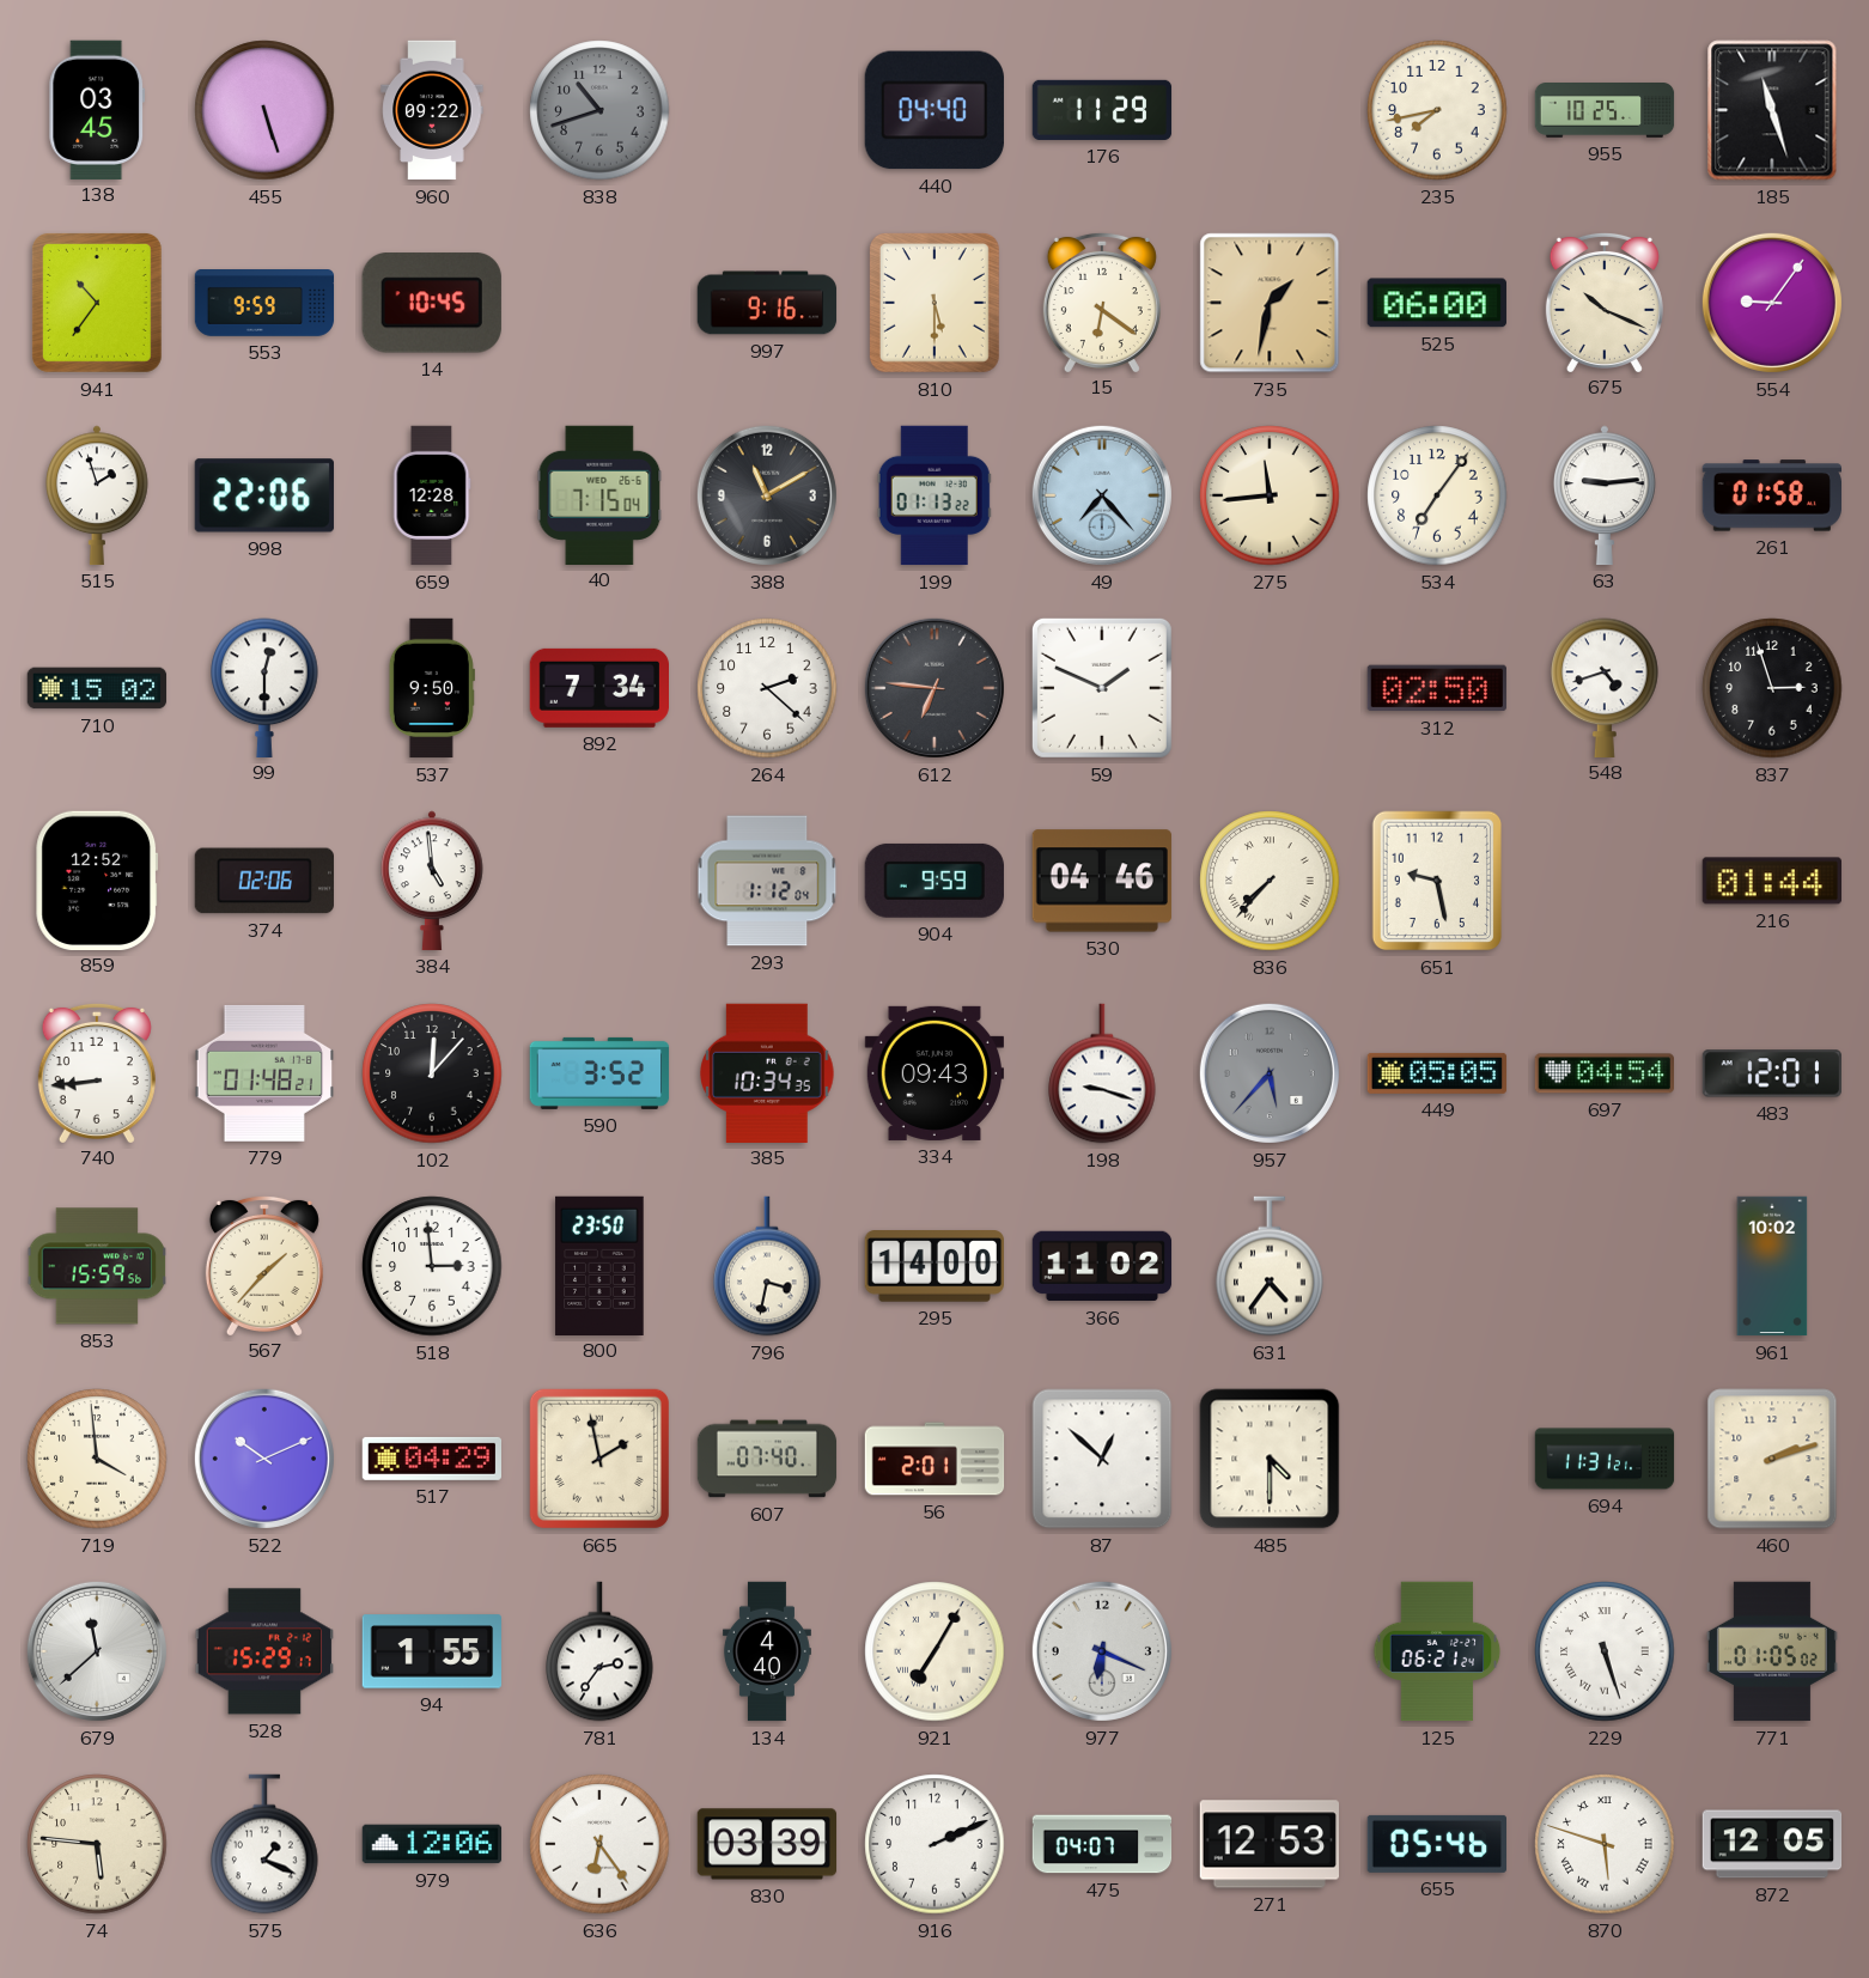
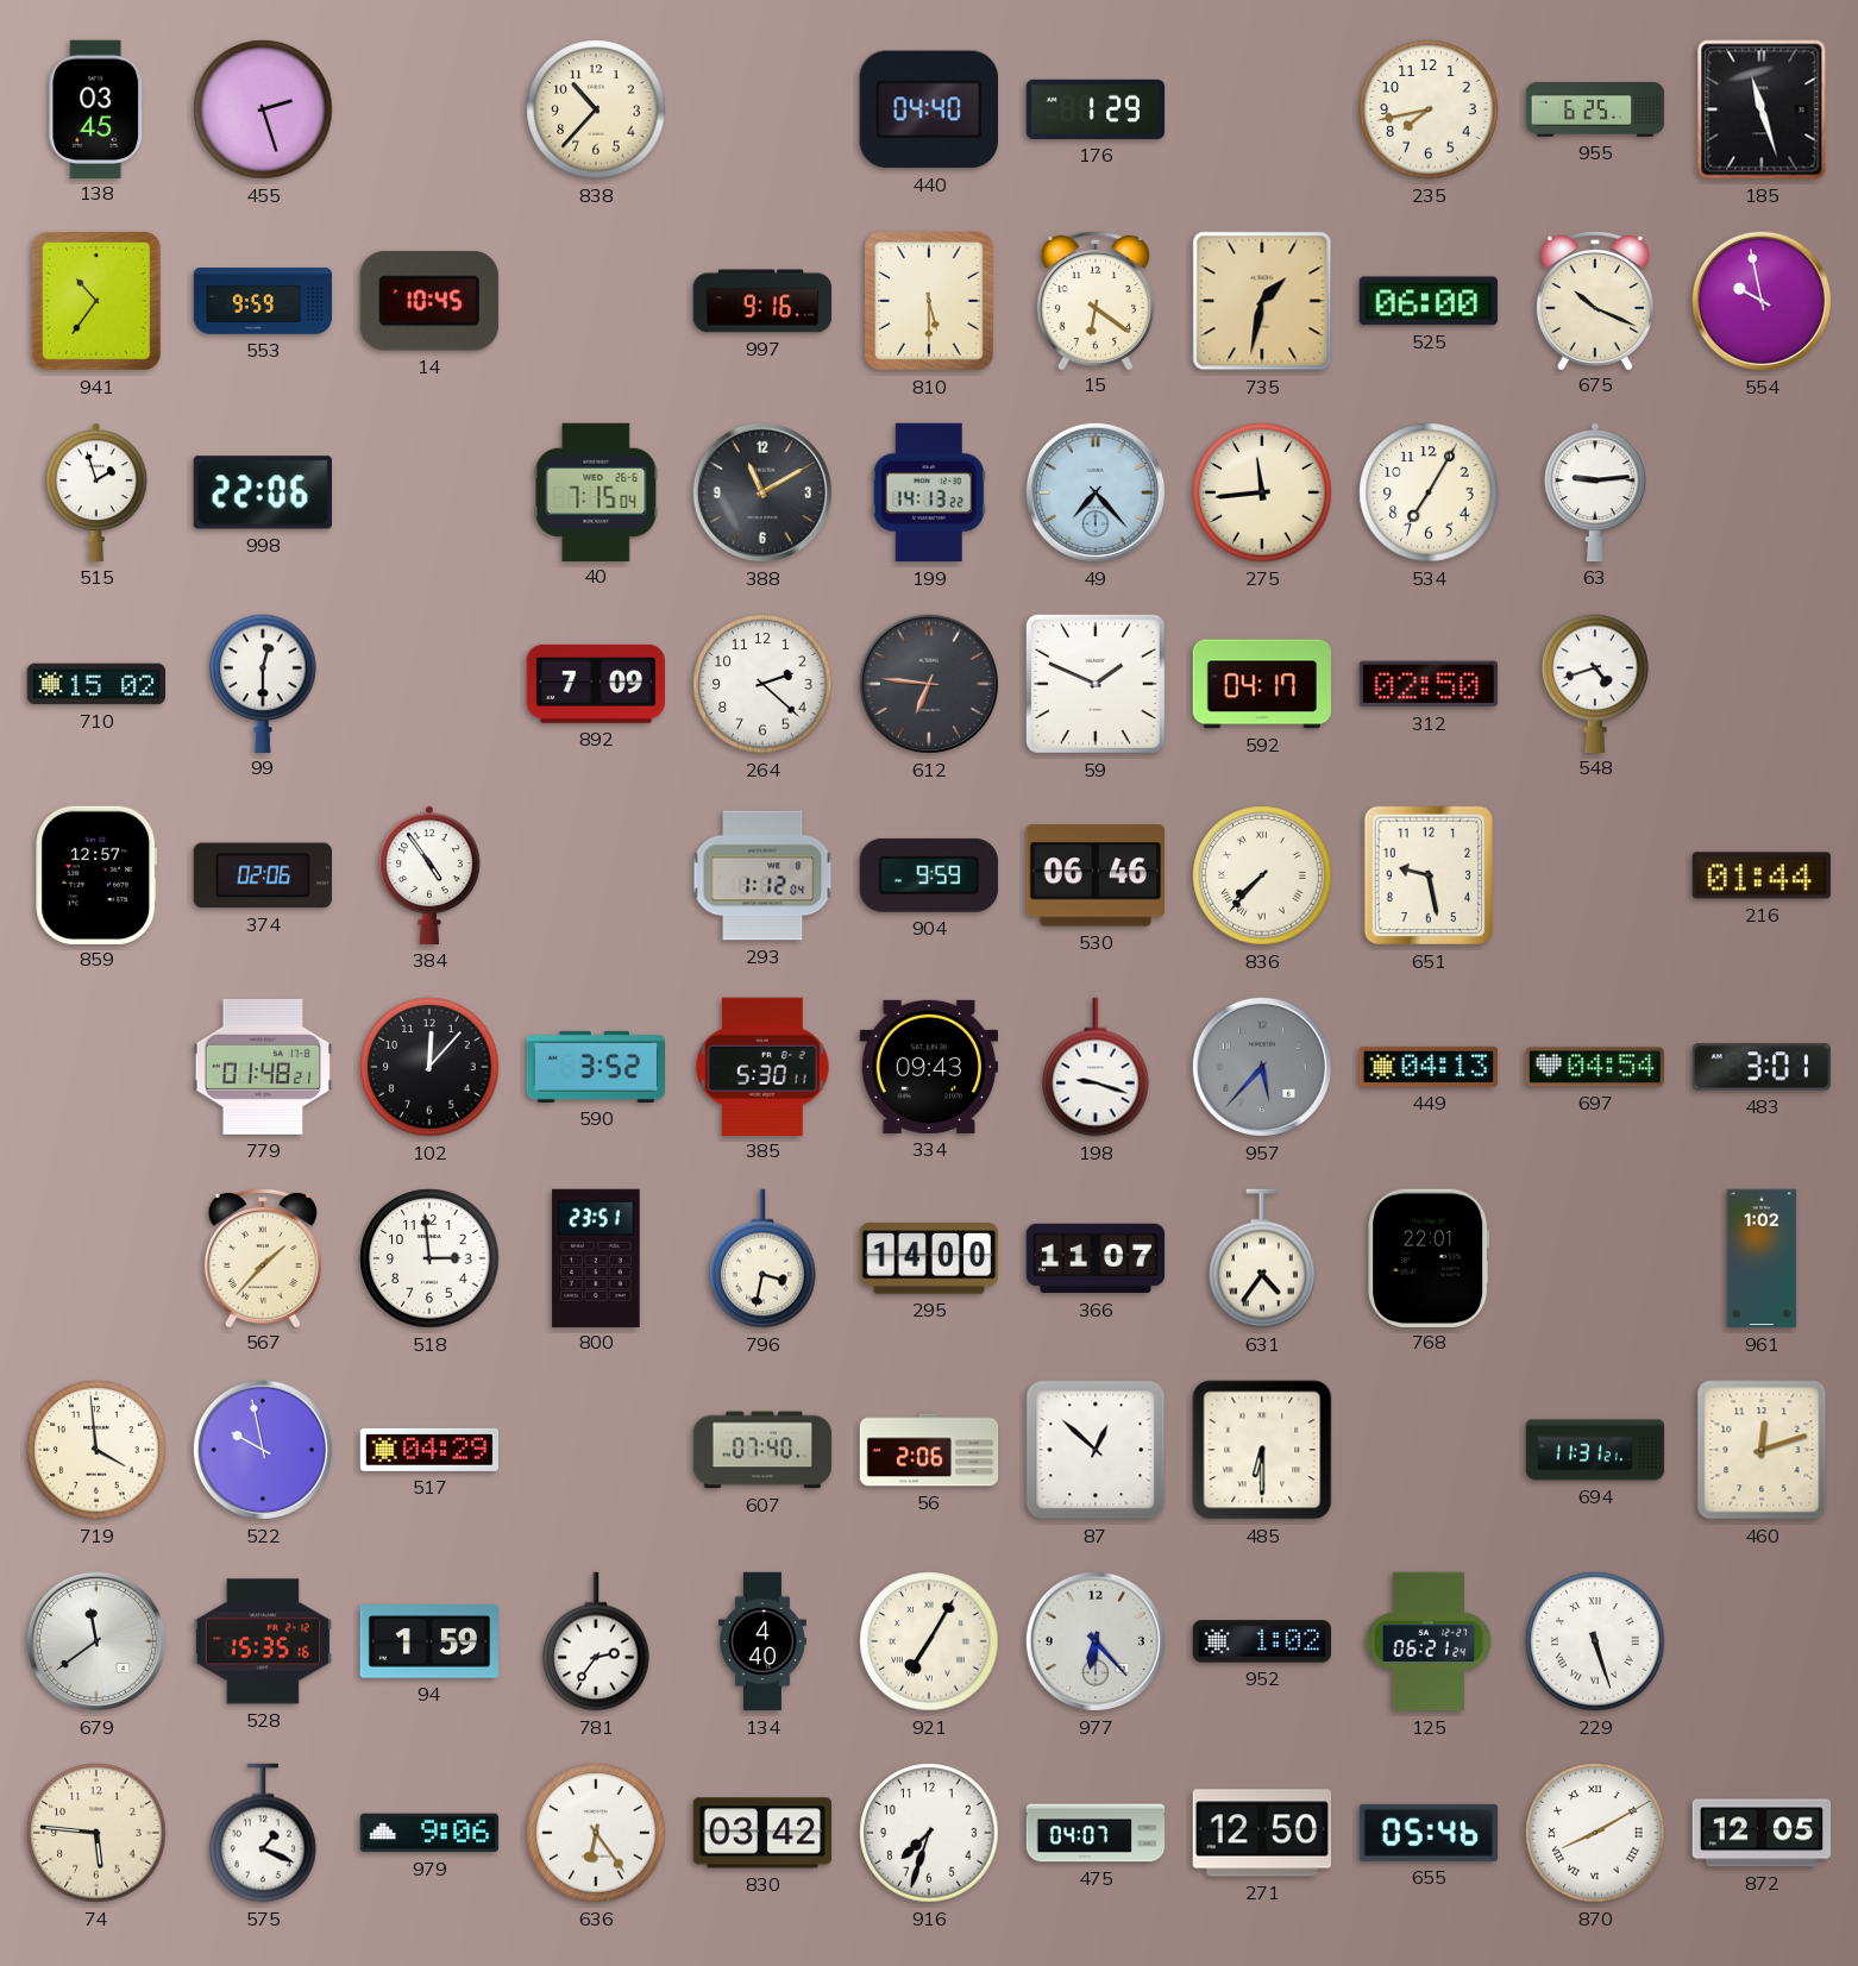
455: 5:27 -> 2:27 (263, 109)
960: 09:22 -> none (432, 110)
838: 10:42 -> 10:37 (596, 109)
838 dial: grey -> cream (596, 109)
176: 11:29 -> 1:29 (1096, 109)
955: 10:25 -> 6:25 (1595, 109)
554: 9:06 -> 9:58 (1762, 301)
659: 12:28 -> none (432, 495)
199: 01:13 -> 14:13 (929, 492)
534: 7:06 -> 7:05 (1429, 492)
261: 01:58 -> none (1771, 495)
537: 9:50 -> none (432, 688)
892: 7:34 -> 7:09 (595, 684)
592: none -> 04:17 (1261, 684)
837: 2:57 -> none (1772, 688)
859: 12:52 -> 12:57 (96, 874)
384: 4:59 -> 4:54 (431, 875)
530: 04:46 -> 06:46 (1096, 875)
740: 8:44 -> none (97, 1072)
385: 10:34 -> 5:30 (764, 1066)
449: 05:05 -> 04:13 (1429, 1067)
483: 12:01 -> 3:01 (1760, 1067)
853: 15:59 -> none (97, 1266)
800: 23:50 -> 23:51 (596, 1257)
366: 11:02 -> 11:07 (1096, 1258)
768: none -> 22:01 (1429, 1257)
961: 10:02 -> 1:02 (1762, 1258)
522: 10:11 -> 9:58 (263, 1450)
665: 1:58 -> none (599, 1459)
56: 2:01 -> 2:06 (929, 1450)
485: 4:30 -> 6:30 (1262, 1450)
460: 2:12 -> 12:12 (1762, 1450)
679: 11:38 -> 11:39 (96, 1641)
528: 15:29 -> 15:35 (262, 1641)
94: 1:55 -> 1:59 (429, 1641)
977: 6:19 -> 6:23 (1096, 1641)
952: none -> 1:02 (1262, 1641)
771: 01:05 -> none (1772, 1651)
979: 12:06 -> 9:06 (429, 1833)
830: 03:39 -> 03:42 (762, 1833)
916: 2:11 -> 7:33 (929, 1833)
271: 12:53 -> 12:50 (1261, 1833)
870: 5:48 -> 8:10 (1595, 1833)
